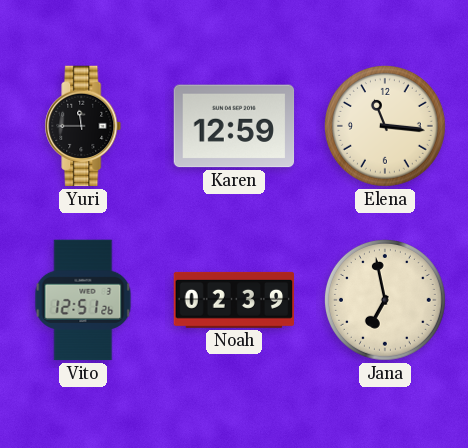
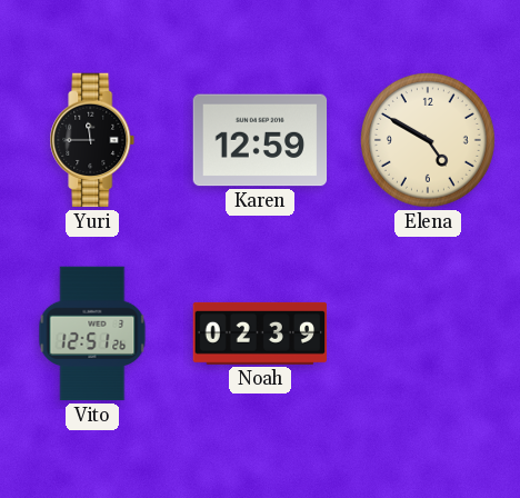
Elena: 11:16 -> 4:50 (428, 140)
Jana: 6:58 -> none (385, 300)
